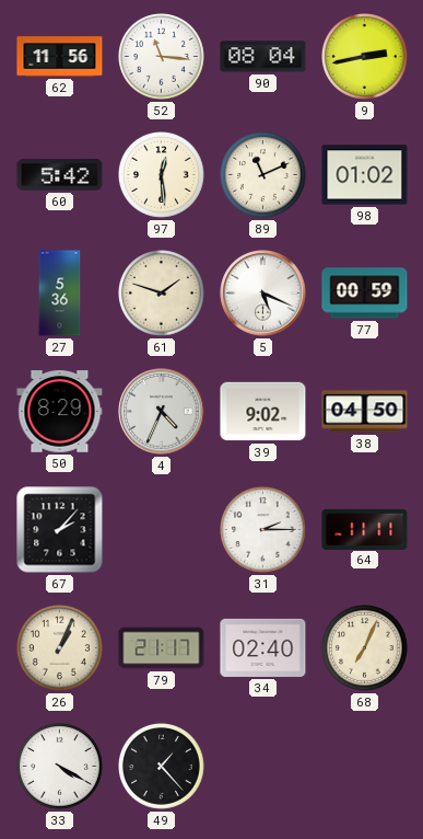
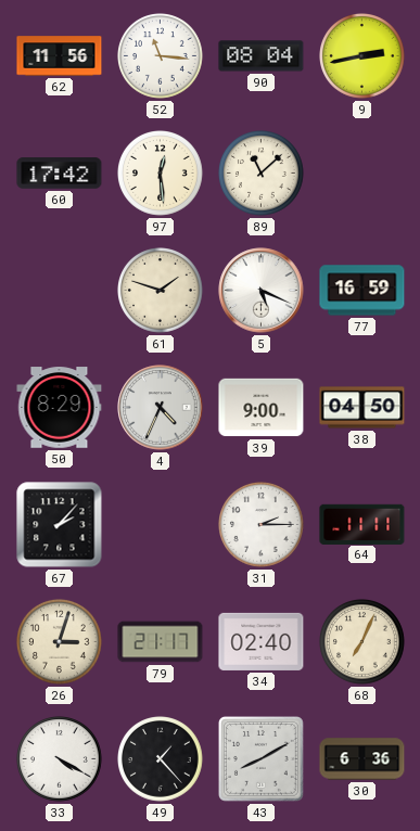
60: 5:42 -> 17:42 (60, 174)
89: 11:11 -> 11:08 (262, 174)
98: 01:02 -> none (365, 175)
27: 5:36 -> none (60, 294)
77: 00:59 -> 16:59 (362, 291)
39: 9:02 -> 9:00 (262, 408)
26: 1:04 -> 3:03 (60, 642)
43: none -> 8:10 (262, 759)
30: none -> 6:36 (362, 759)
